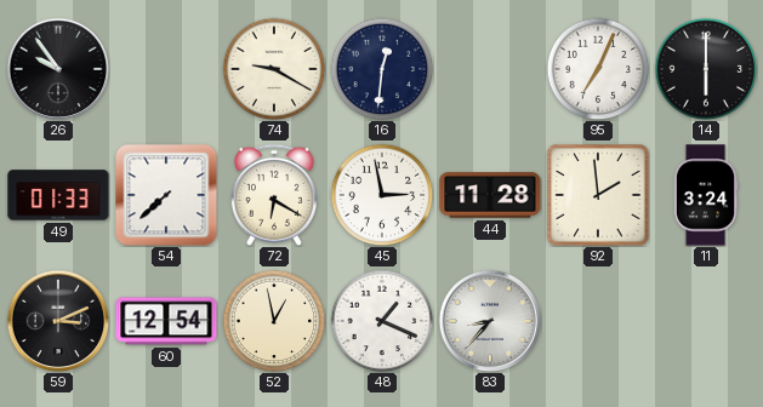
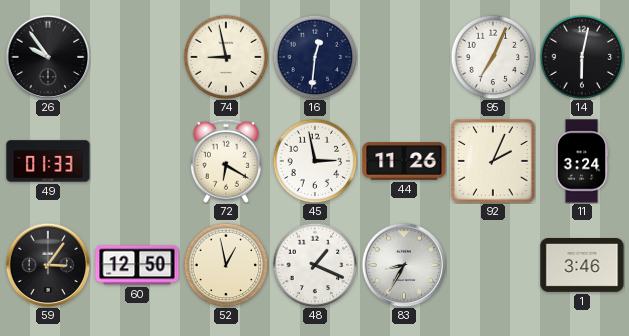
74: 9:20 -> 8:58 (226, 57)
14: 6:00 -> 6:02 (582, 57)
54: 7:38 -> none (166, 195)
44: 11:28 -> 11:26 (404, 161)
92: 1:59 -> 2:04 (493, 161)
59: 3:11 -> 3:06 (48, 265)
60: 12:54 -> 12:50 (137, 265)
83: 8:37 -> 8:35 (404, 265)
1: none -> 3:46 (582, 266)
